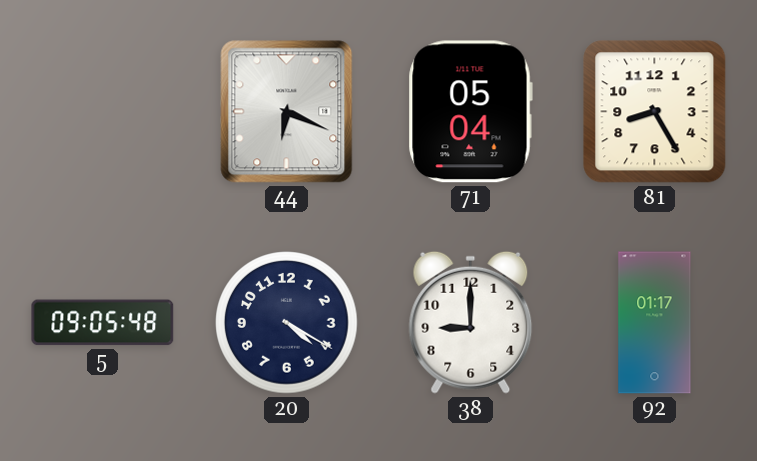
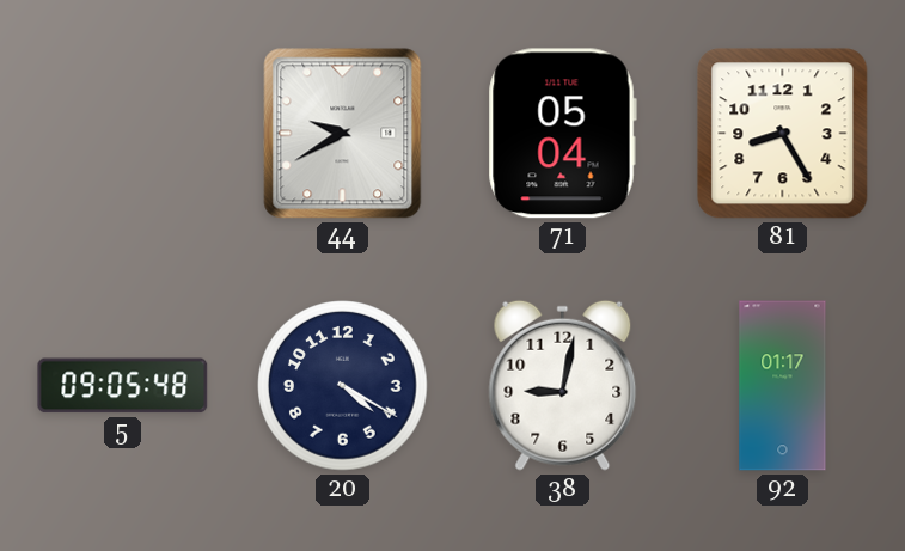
44: 6:19 -> 9:40 (343, 134)
38: 9:00 -> 9:02 (563, 385)
